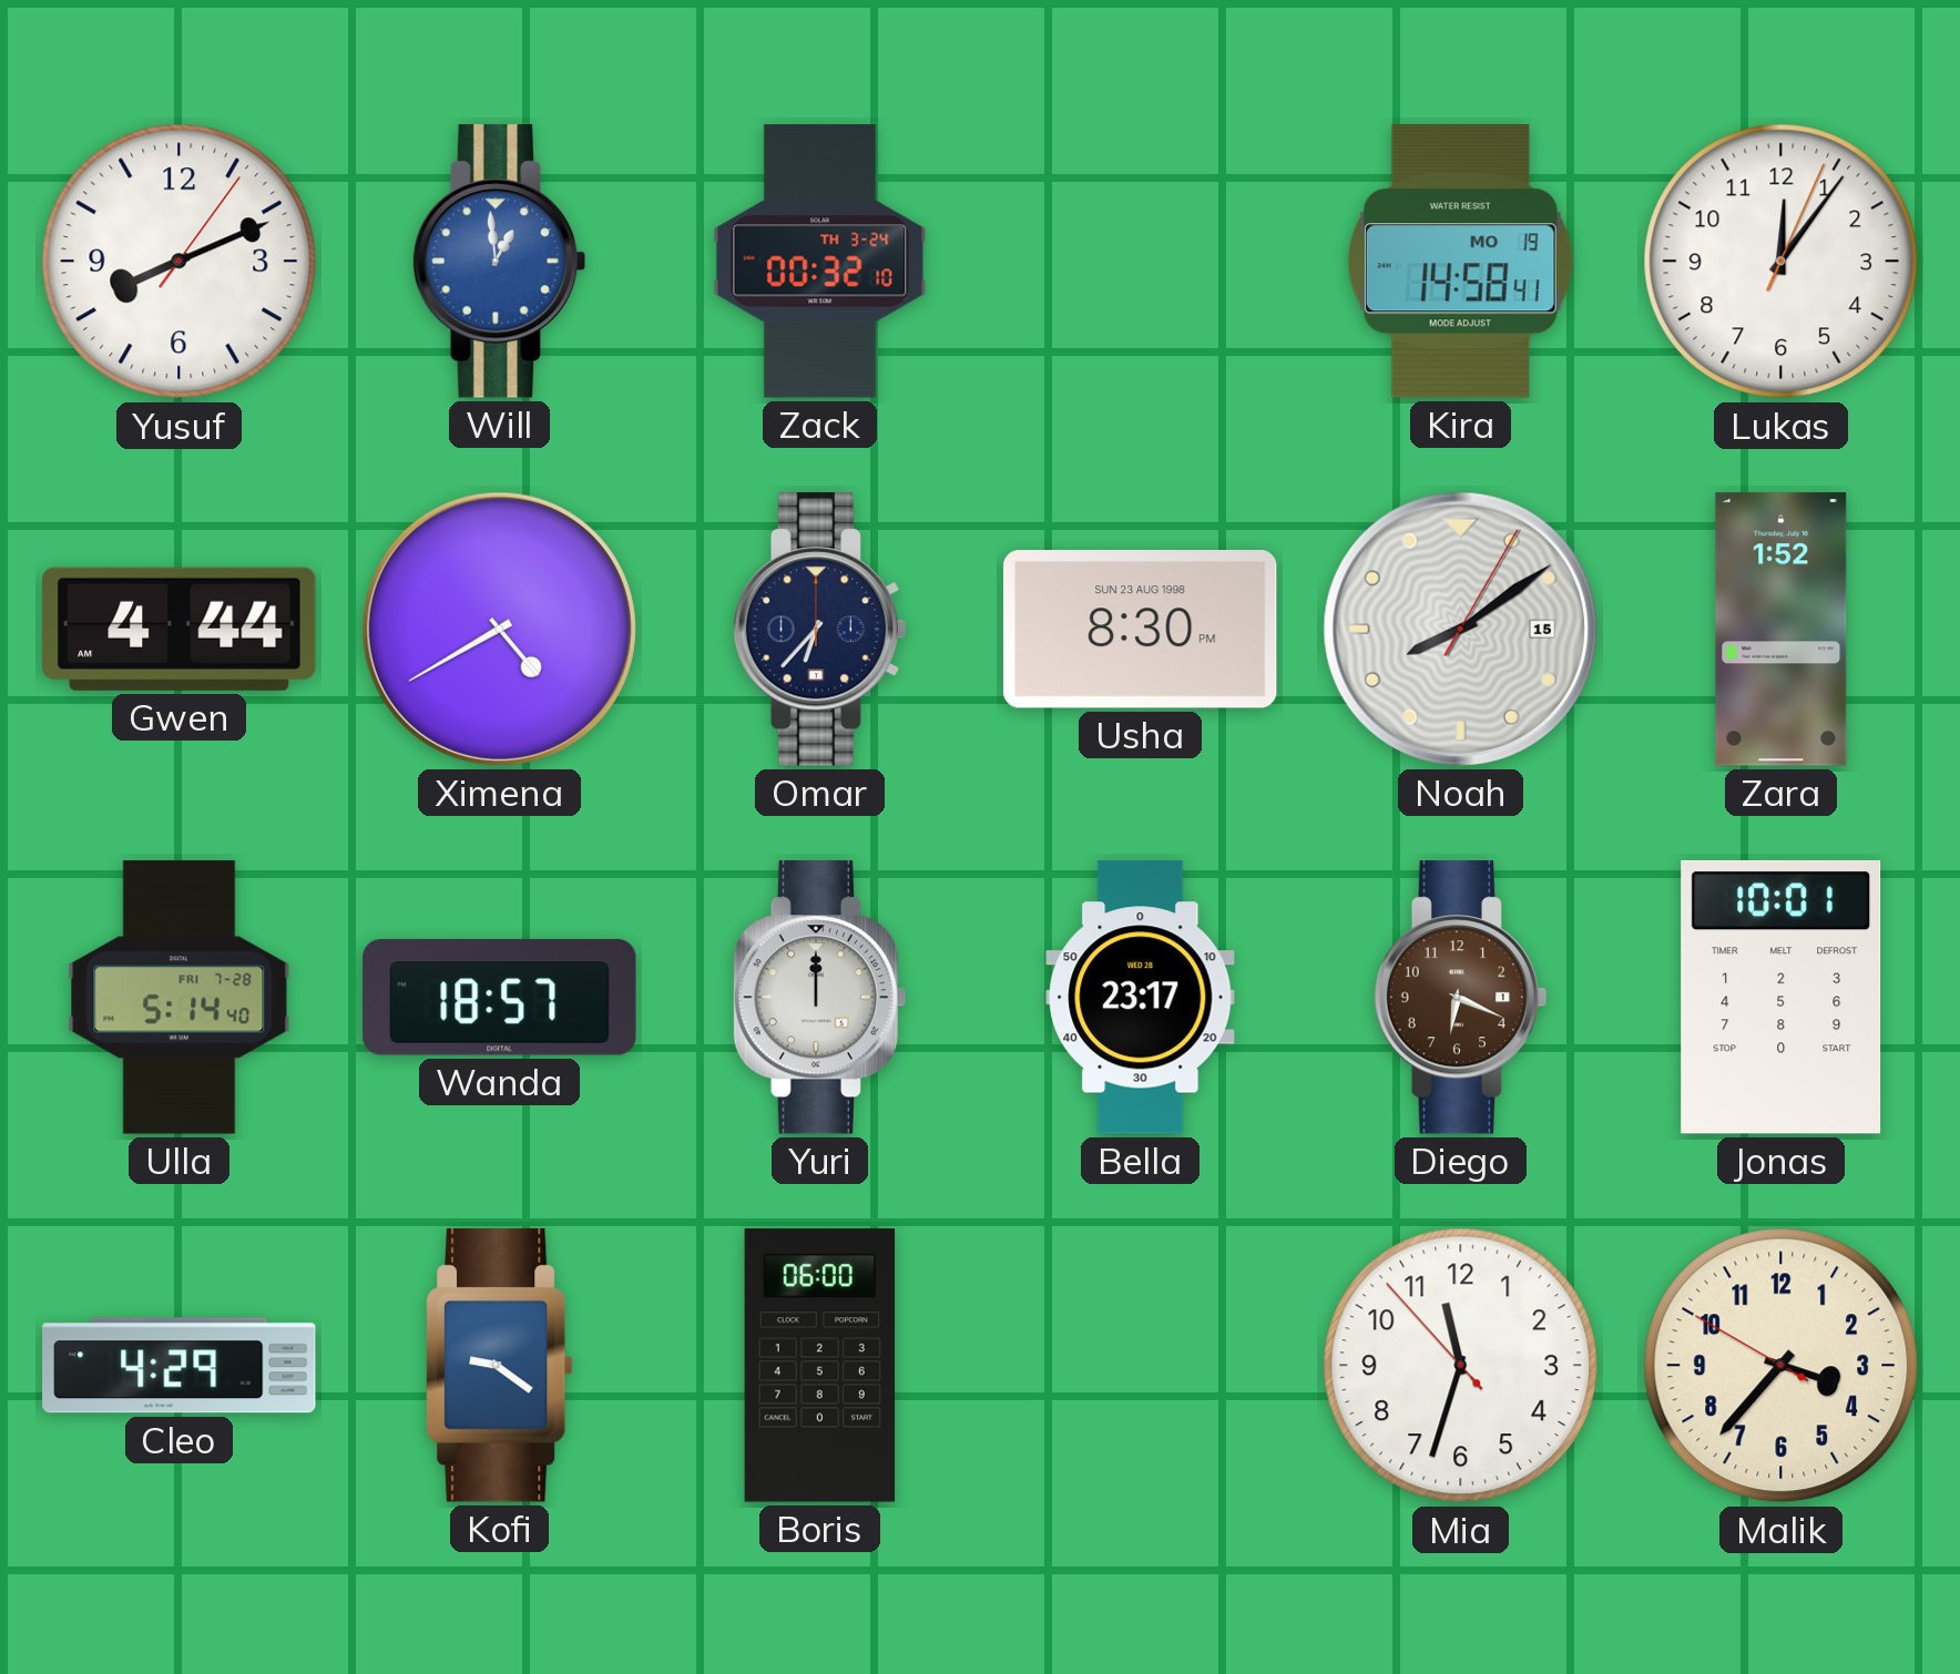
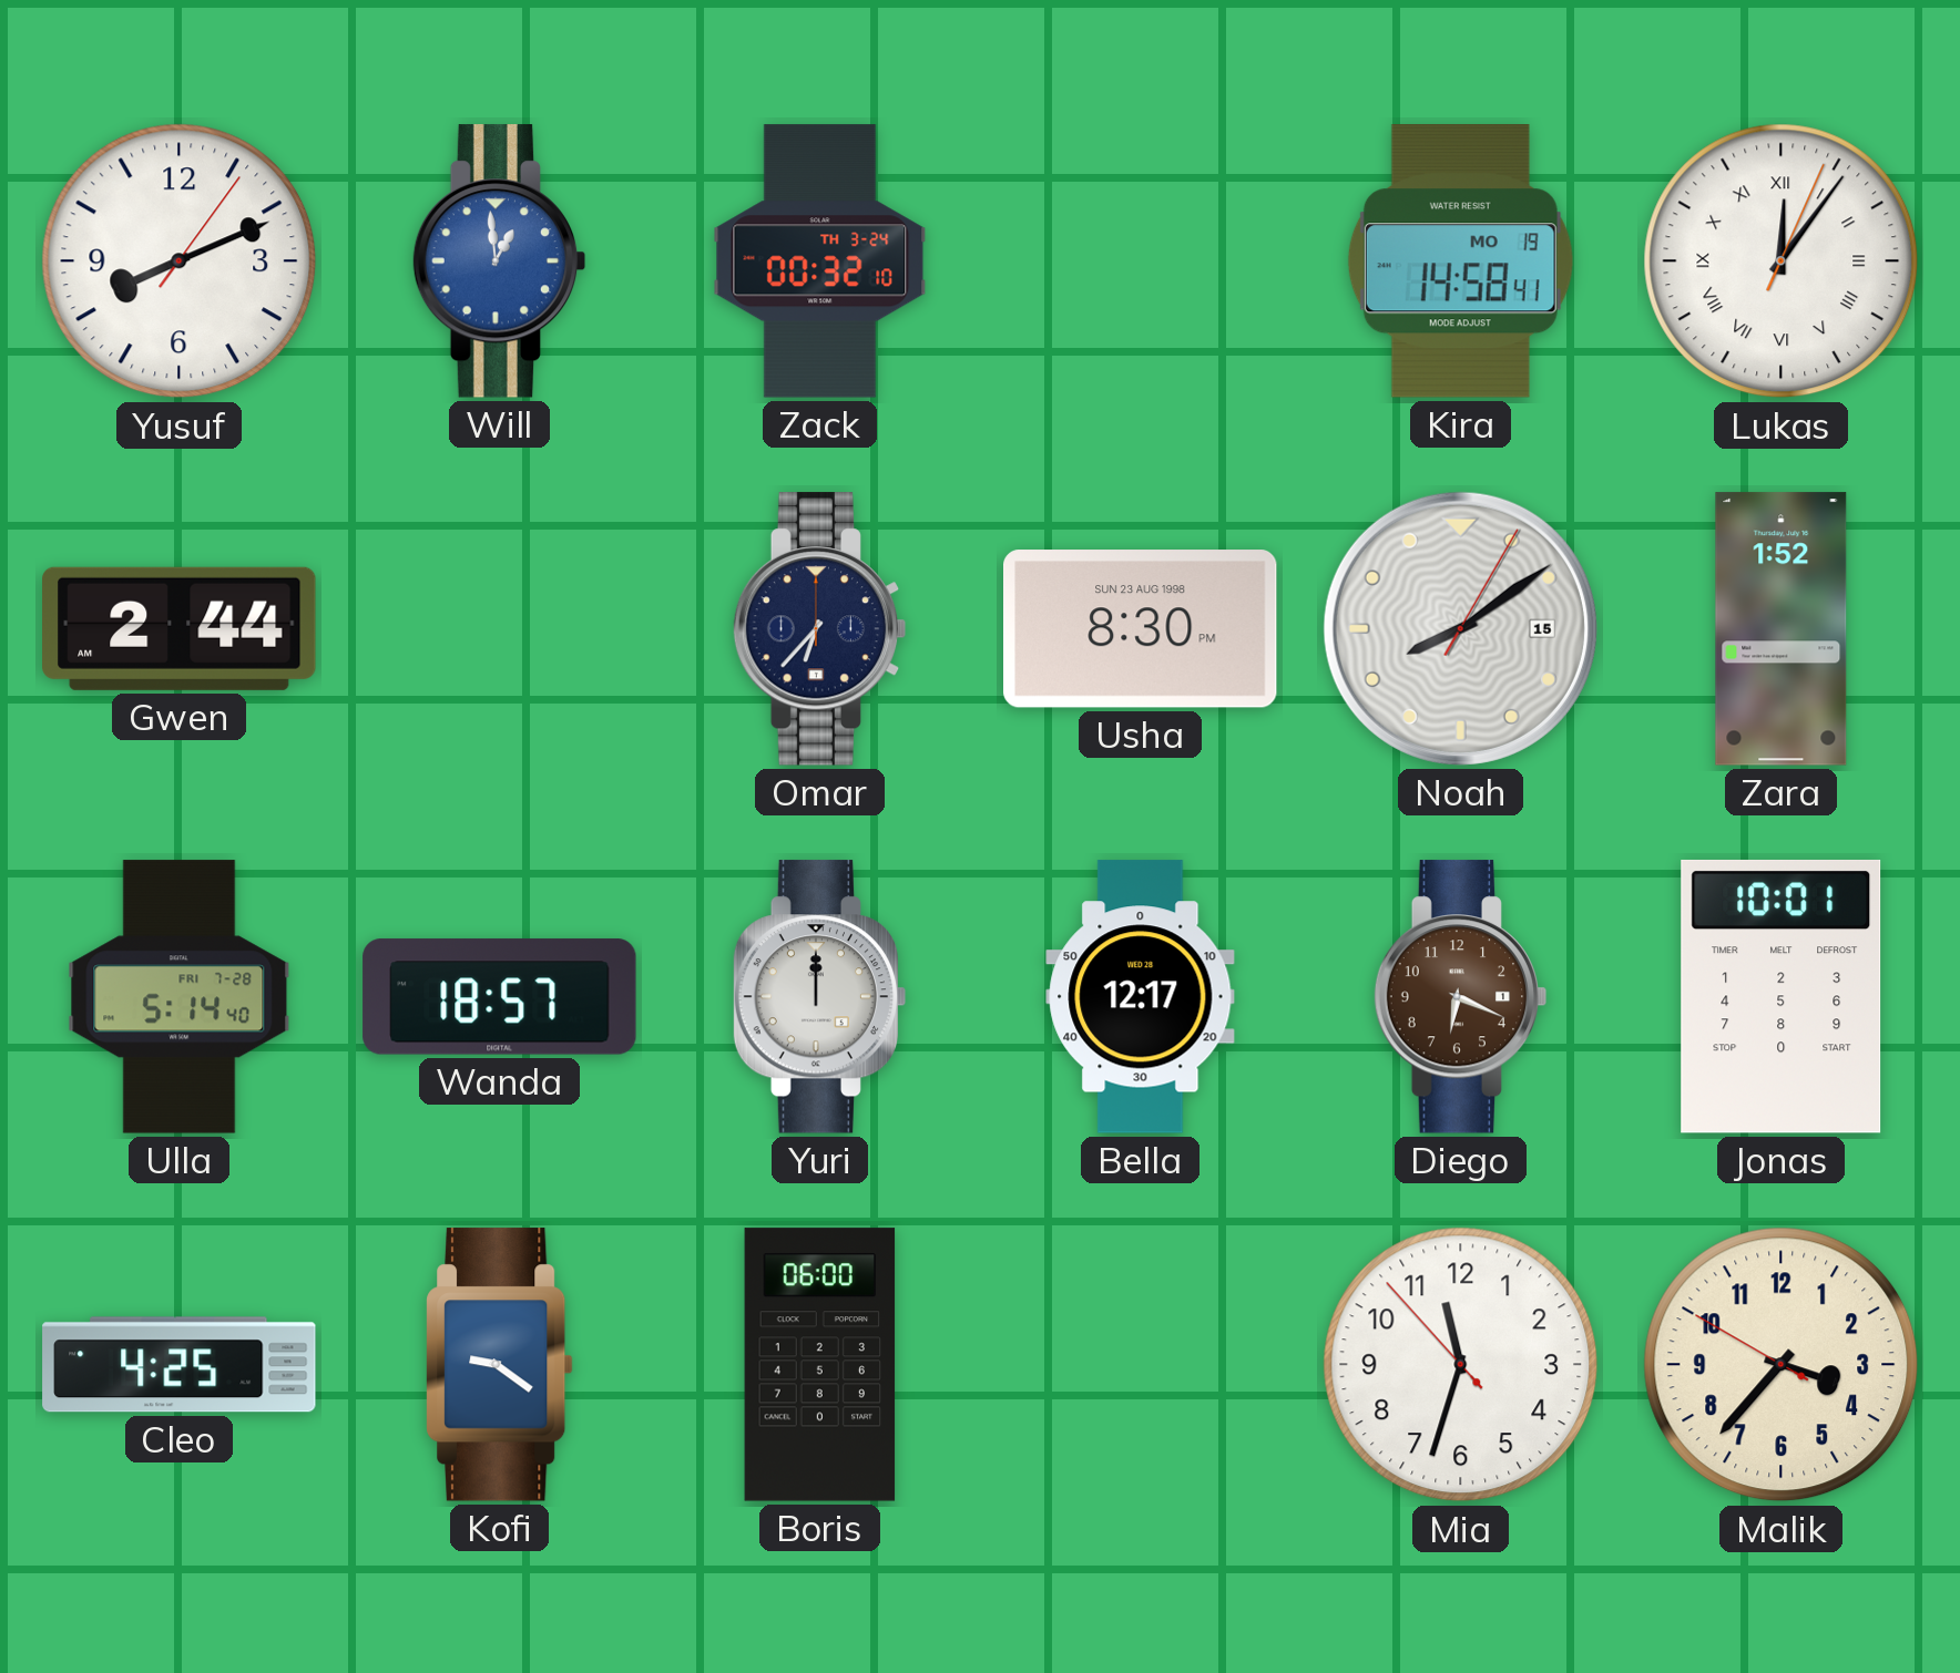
Lukas numerals: Arabic -> Roman (1782, 261)
Gwen: 4:44 -> 2:44 (180, 628)
Ximena: 4:40 -> none (499, 629)
Bella: 23:17 -> 12:17 (1141, 997)
Cleo: 4:29 -> 4:25 (180, 1365)
